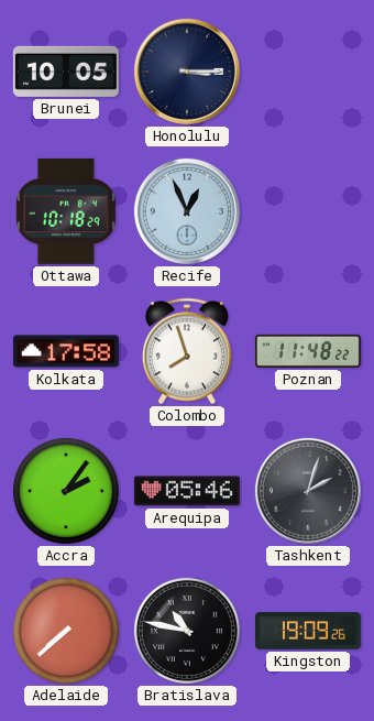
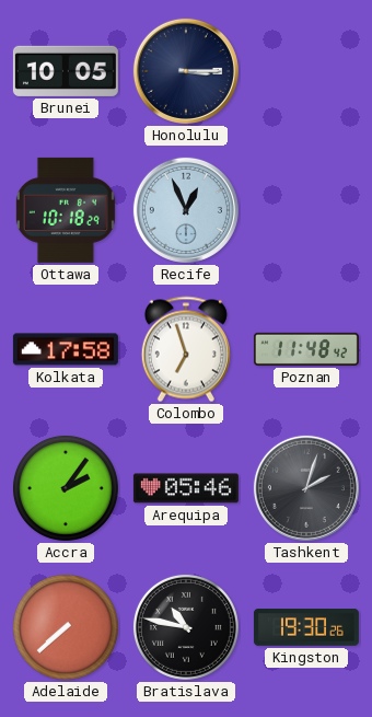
Colombo: 7:57 -> 6:57 (186, 349)
Poznan: 11:48:22 -> 11:48:42 (306, 349)
Kingston: 19:09 -> 19:30 (306, 627)
